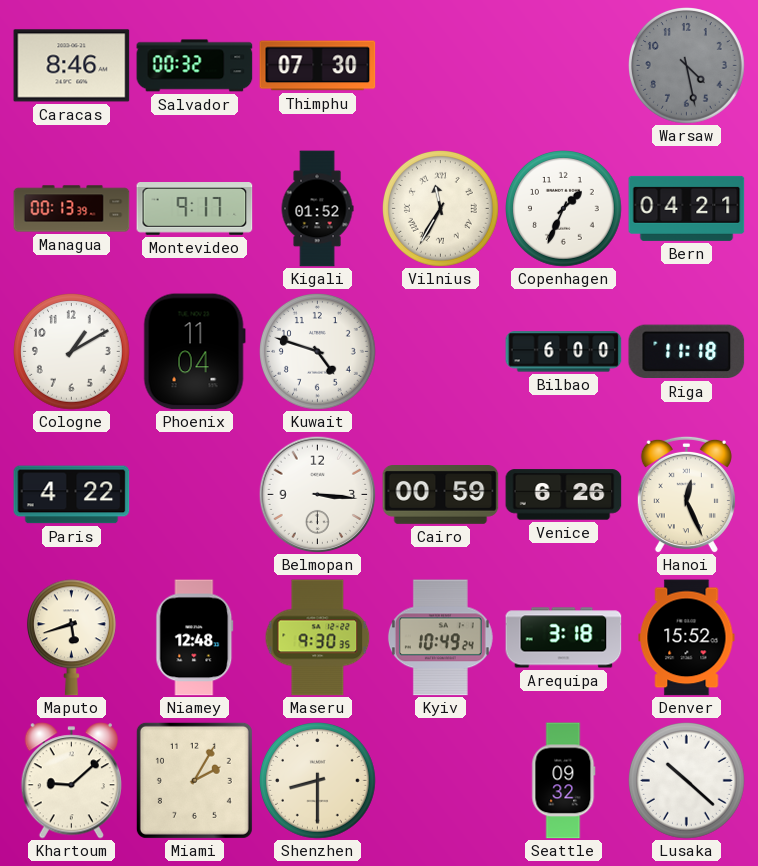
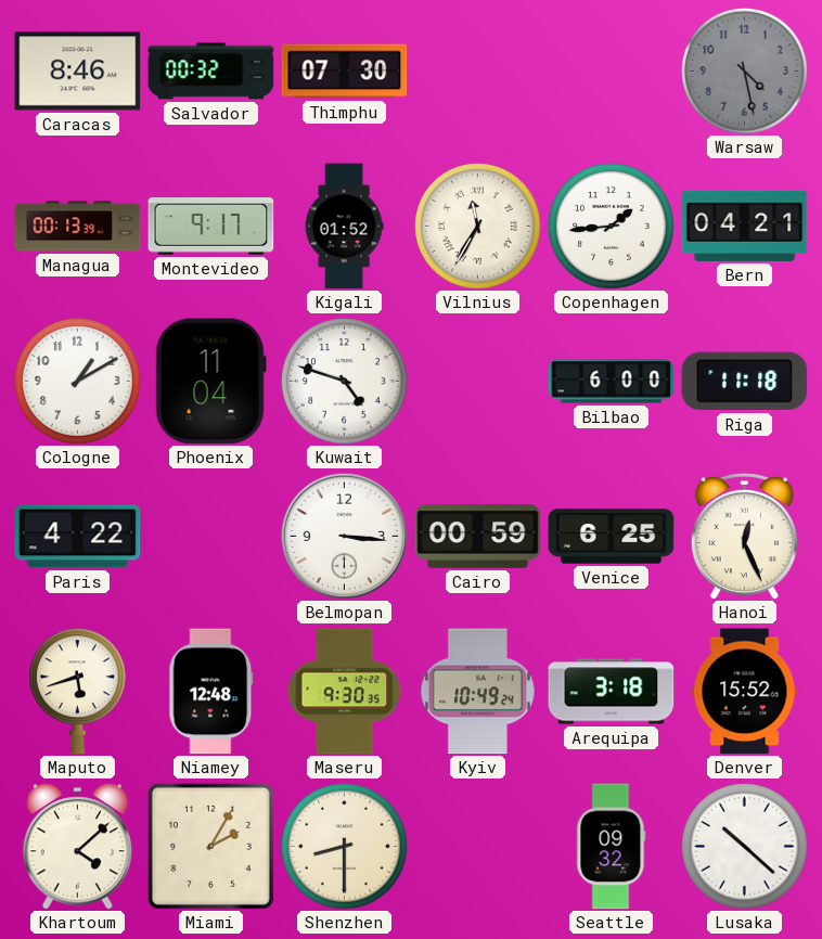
Copenhagen: 1:34 -> 1:44 (612, 227)
Venice: 6:26 -> 6:25 (612, 537)
Khartoum: 9:08 -> 4:08 (77, 847)
